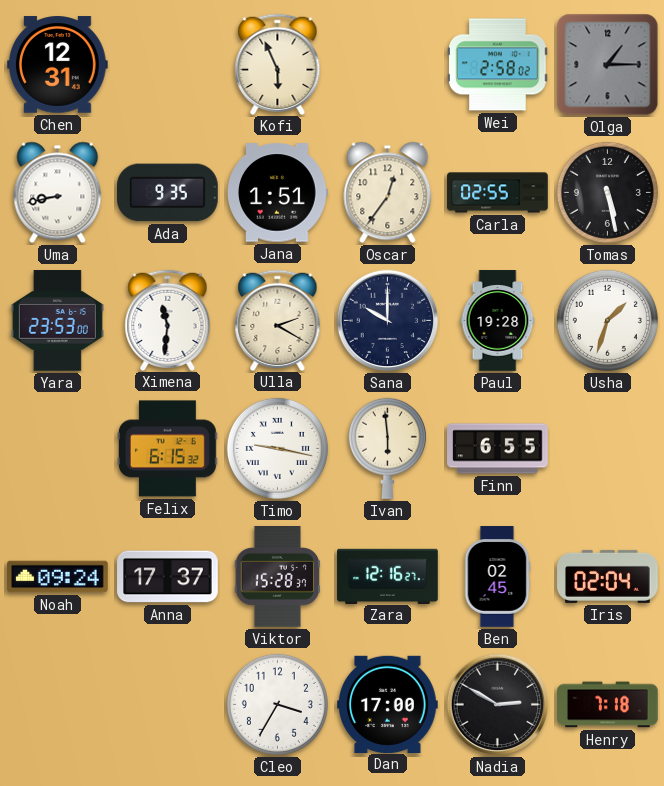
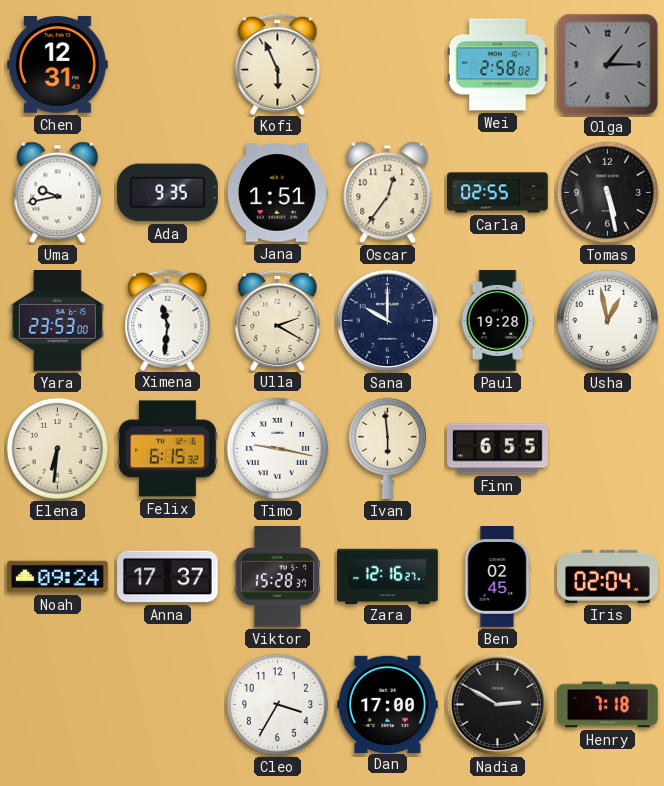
Uma: 8:43 -> 9:43 (58, 193)
Usha: 1:33 -> 12:58 (607, 320)
Elena: none -> 6:31 (57, 448)
